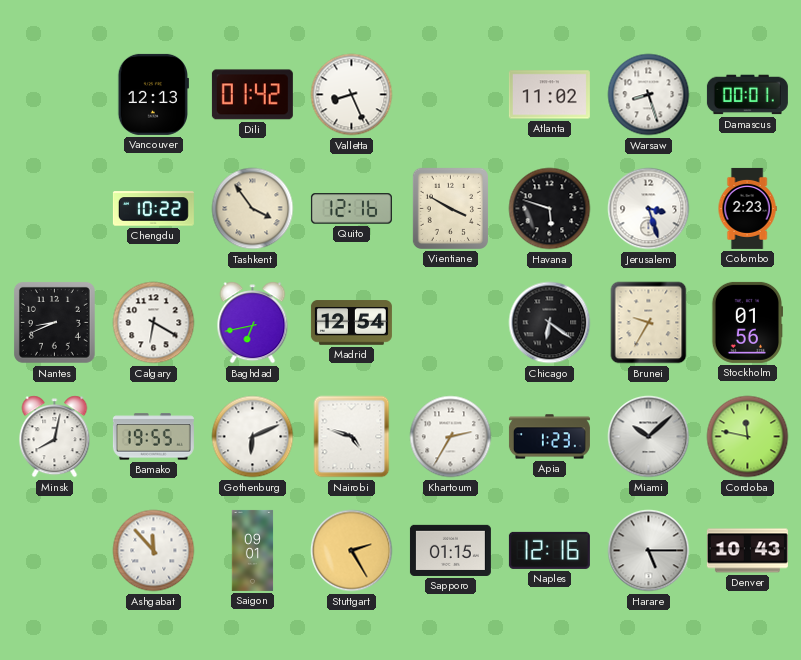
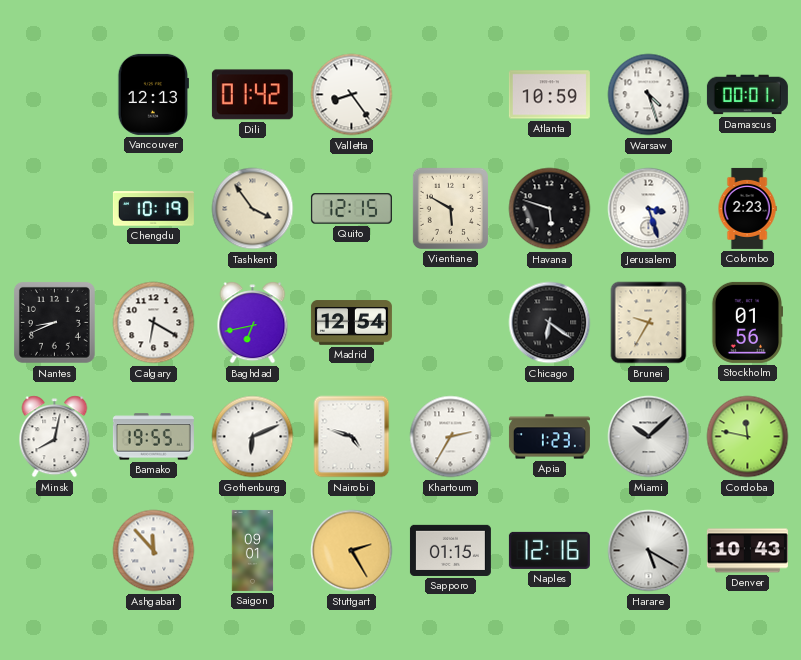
Valletta: 8:26 -> 8:24 (352, 95)
Atlanta: 11:02 -> 10:59 (549, 95)
Warsaw: 8:27 -> 4:27 (649, 95)
Chengdu: 10:22 -> 10:19 (153, 209)
Quito: 12:16 -> 12:15 (351, 209)
Vientiane: 3:50 -> 5:50 (450, 208)
Harare: 5:15 -> 5:20 (649, 551)
